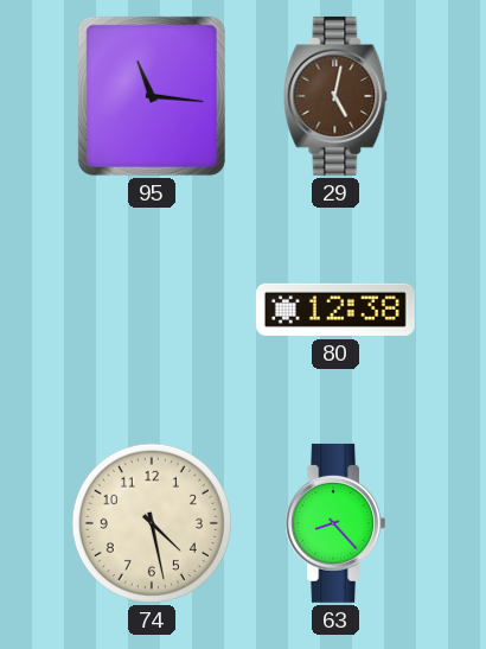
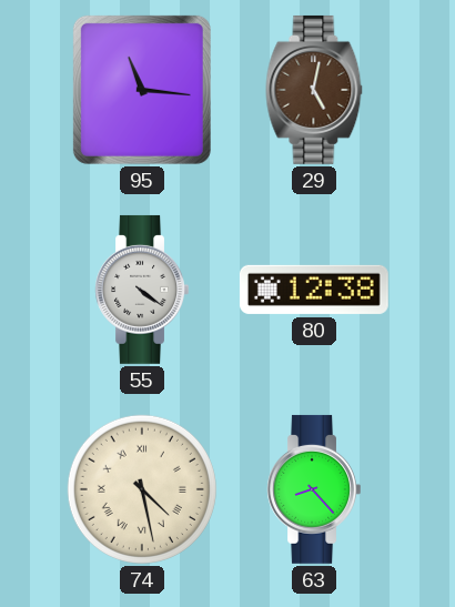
55: none -> 4:21 (141, 290)
74 numerals: Arabic -> Roman (142, 489)
